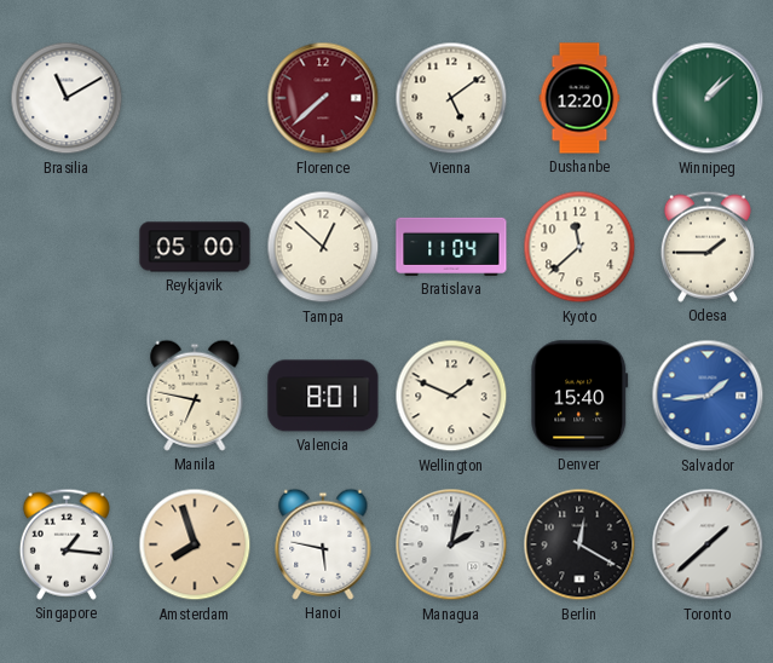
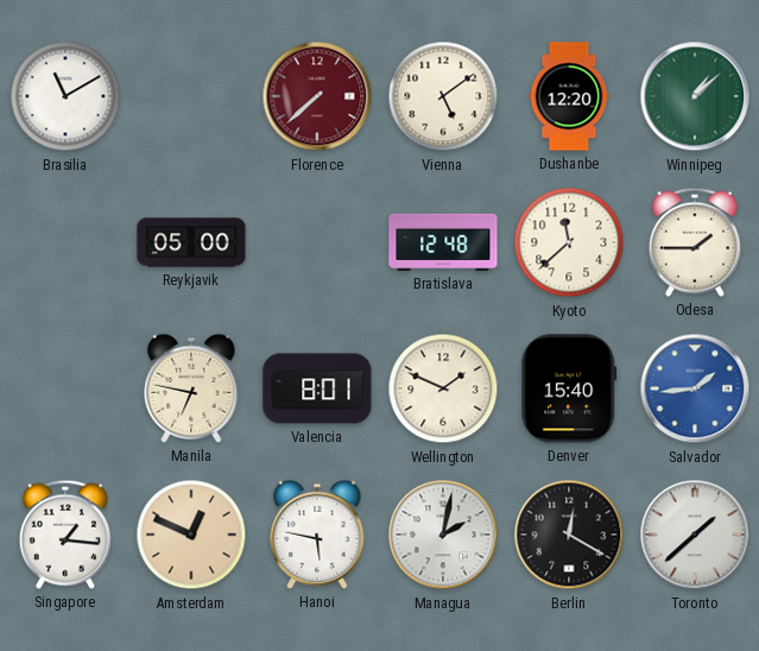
Tampa: 12:52 -> none (323, 247)
Bratislava: 11:04 -> 12:48 (443, 242)
Amsterdam: 7:57 -> 12:49 (191, 535)
